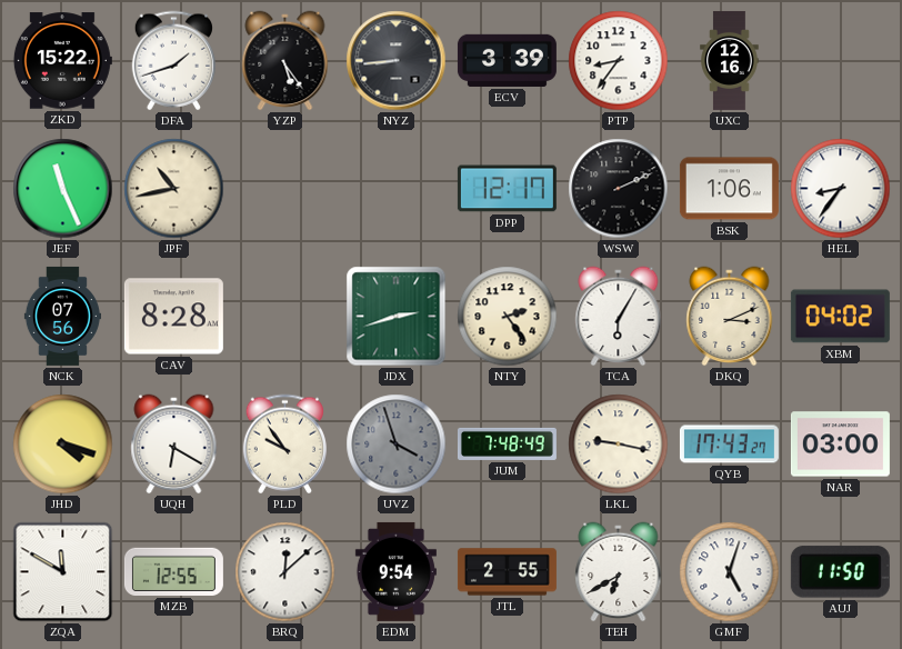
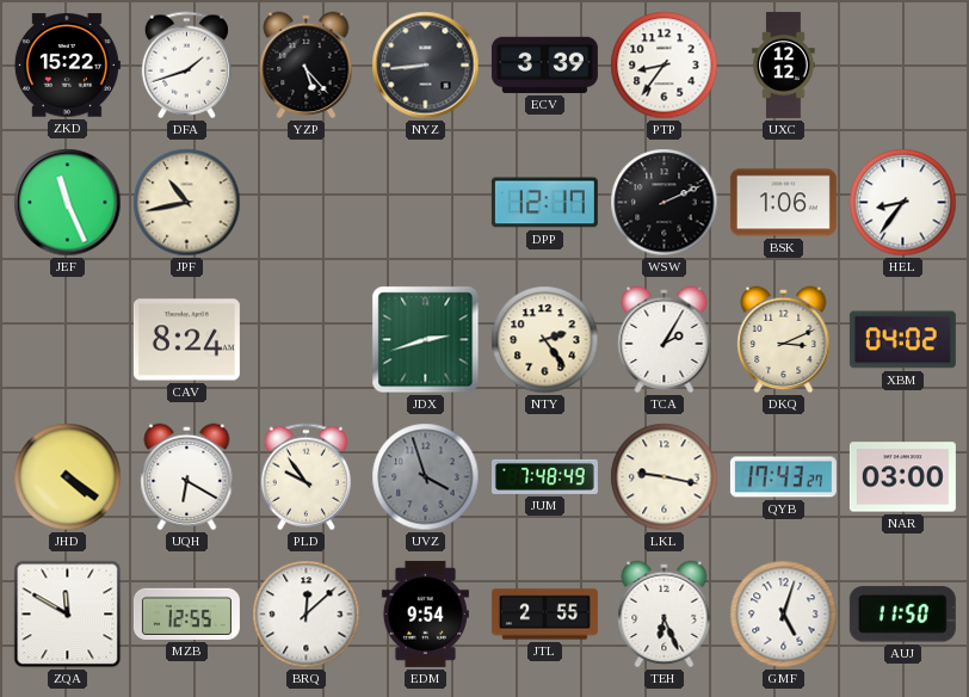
YZP: 5:24 -> 5:23 (307, 66)
UXC: 12:16 -> 12:12 (784, 64)
NCK: 07:56 -> none (62, 316)
CAV: 8:28 -> 8:24 (186, 340)
TCA: 6:05 -> 2:05 (665, 340)
JHD: 4:18 -> 4:21 (68, 477)
TEH: 6:40 -> 6:26 (665, 615)
